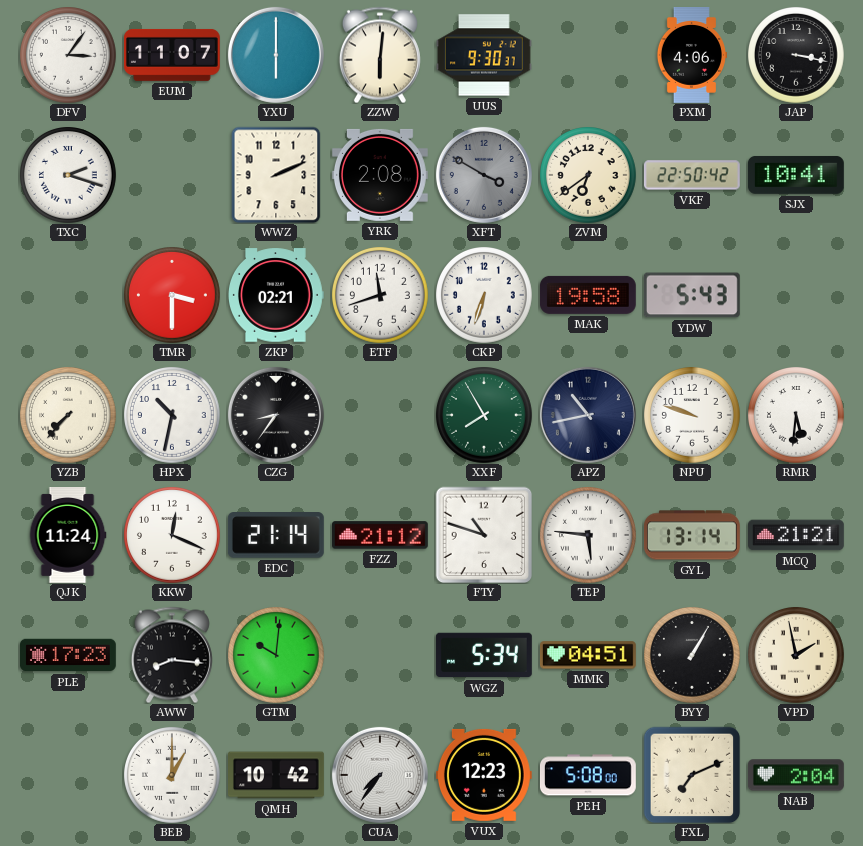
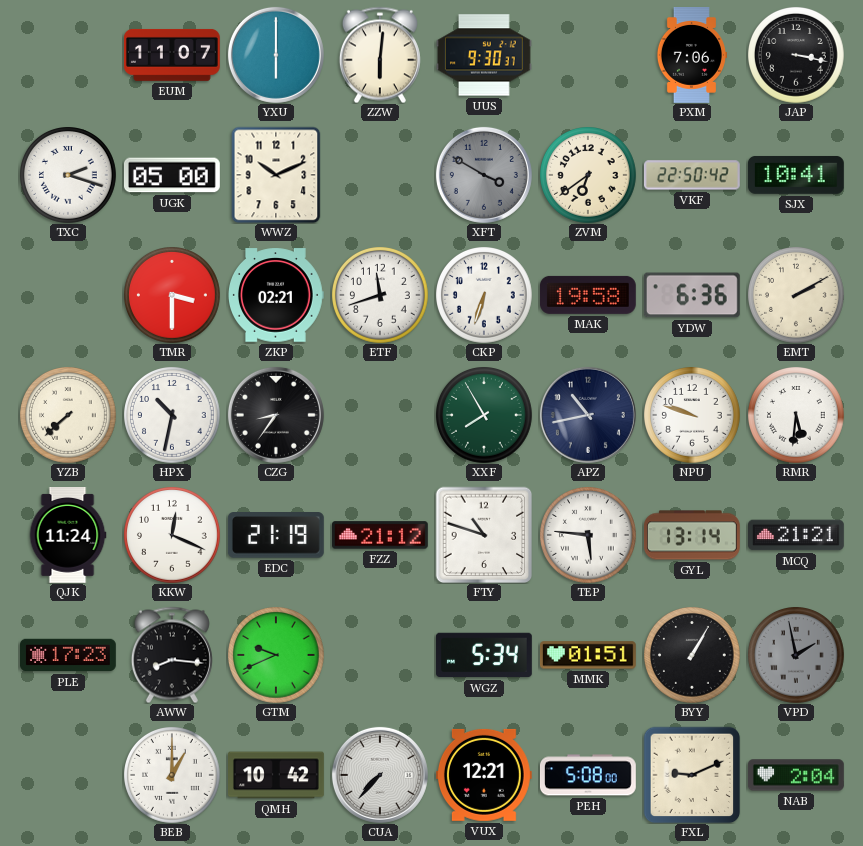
DFV: 3:06 -> none (68, 55)
PXM: 4:06 -> 7:06 (691, 56)
UGK: none -> 05:00 (172, 175)
WWZ: 2:11 -> 10:11 (276, 175)
YRK: 2:08 -> none (380, 175)
YDW: 5:43 -> 6:36 (692, 295)
EMT: none -> 2:10 (796, 295)
YZB: 7:37 -> 7:38 (68, 415)
EDC: 21:14 -> 21:19 (276, 535)
GTM: 10:01 -> 9:41 (276, 655)
MMK: 04:51 -> 01:51 (588, 655)
VPD dial: cream -> grey (796, 655)
CUA: 7:36 -> 7:37 (380, 775)
VUX: 12:23 -> 12:21 (484, 775)
FXL: 7:11 -> 9:11 (692, 775)
